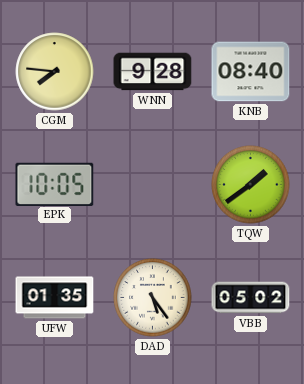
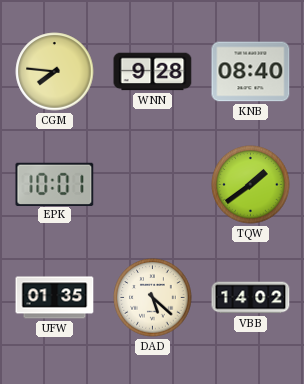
EPK: 10:05 -> 10:01 (55, 184)
DAD: 5:24 -> 5:22 (153, 298)
VBB: 05:02 -> 14:02 (251, 298)
